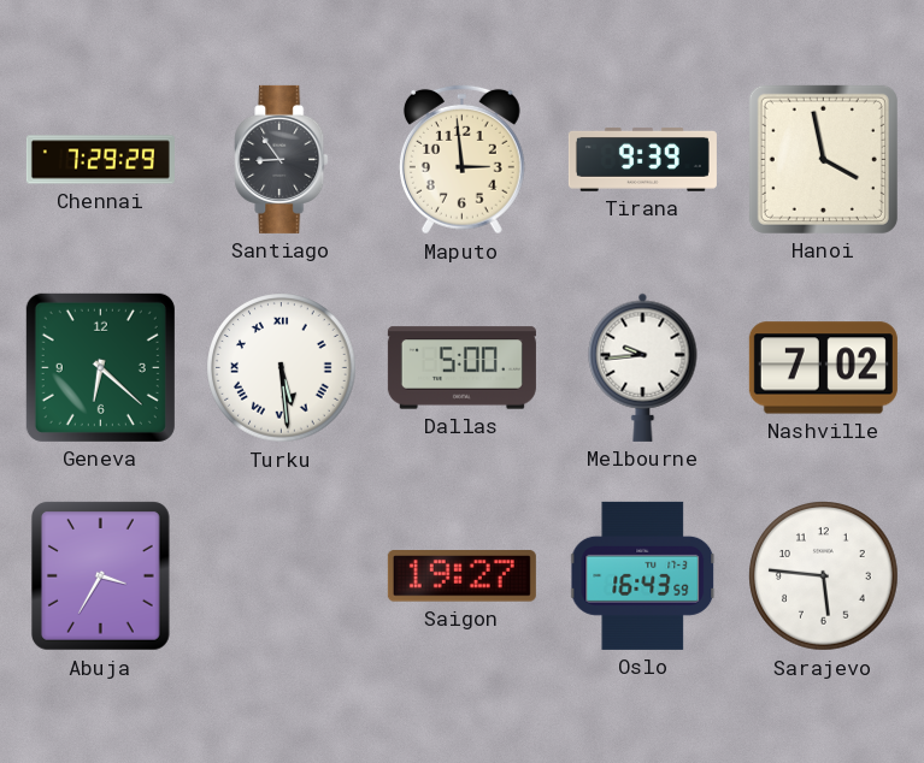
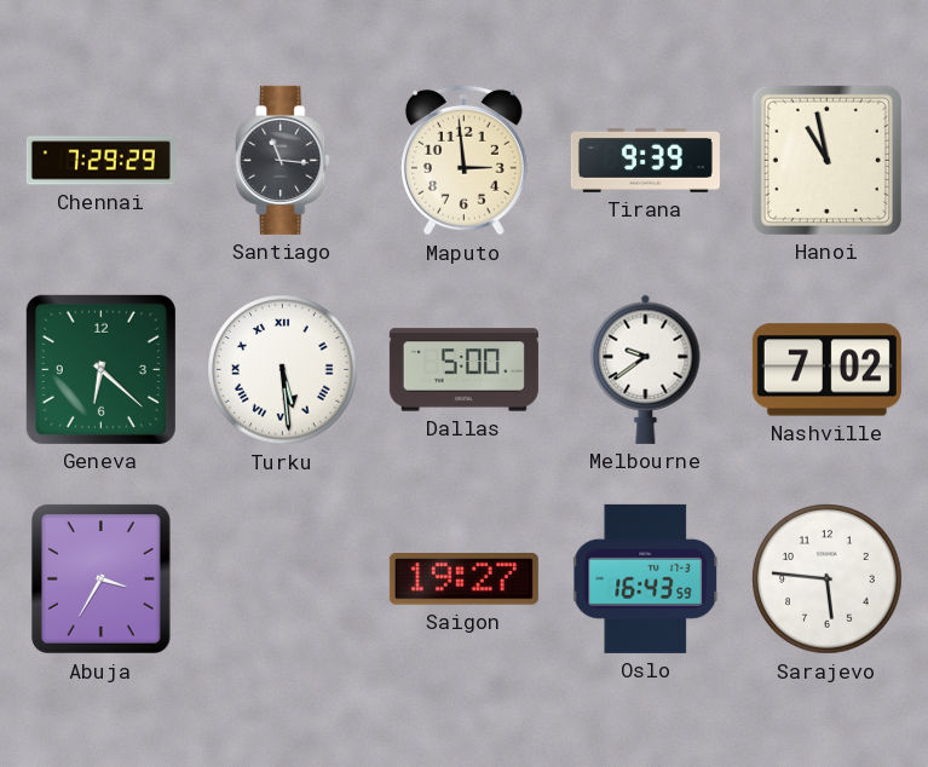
Santiago: 8:54 -> 11:16 (283, 160)
Hanoi: 3:58 -> 10:58 (826, 160)
Melbourne: 9:44 -> 9:39 (646, 369)
